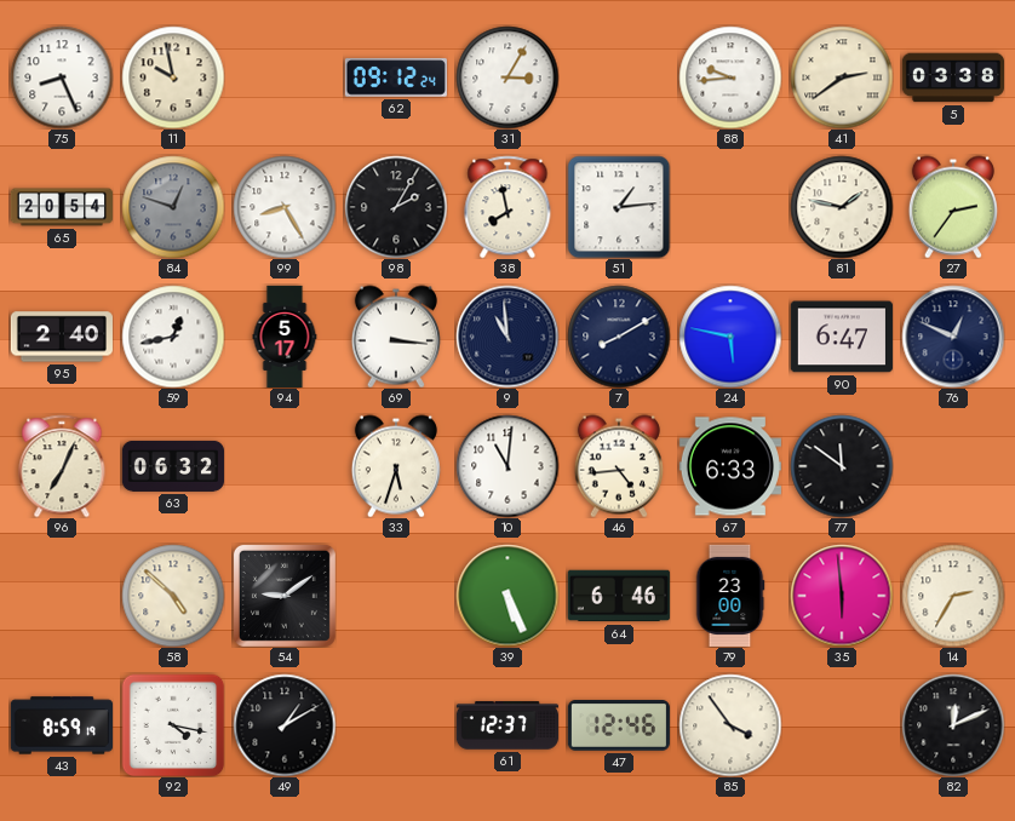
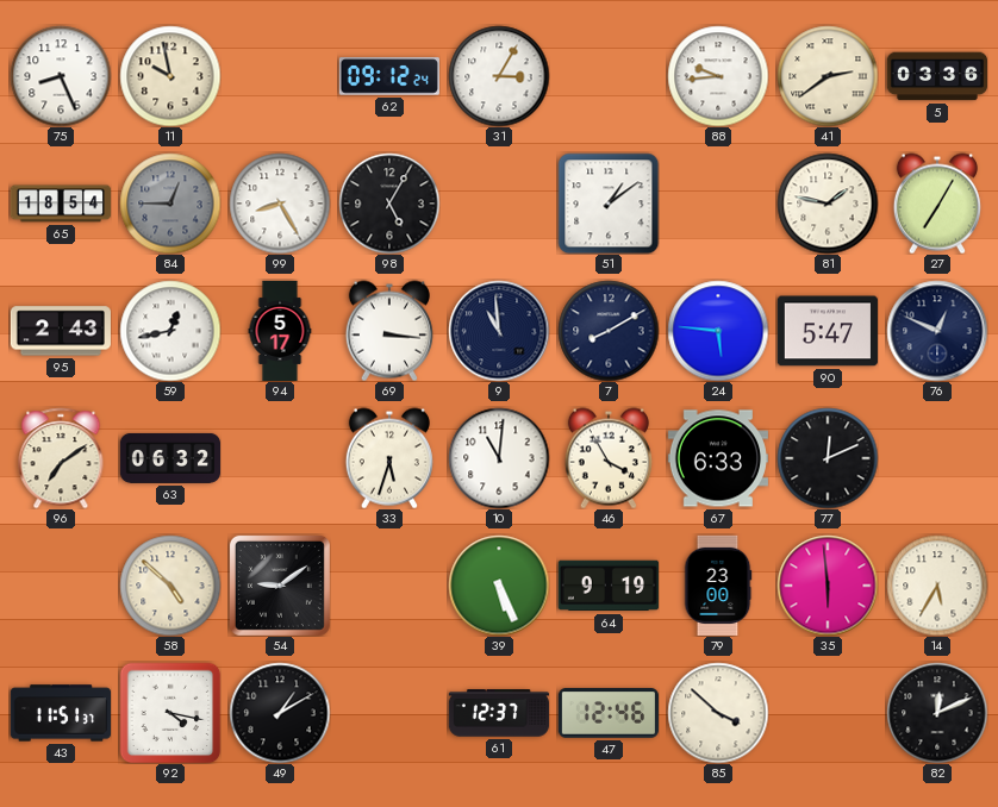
5: 03:38 -> 03:36 (936, 76)
65: 20:54 -> 18:54 (60, 204)
84: 12:48 -> 12:45 (170, 204)
98: 2:05 -> 5:05 (389, 204)
38: 7:58 -> none (508, 207)
51: 1:14 -> 1:09 (609, 204)
27: 2:36 -> 7:05 (937, 204)
95: 2:40 -> 2:43 (61, 331)
24: 5:47 -> 5:46 (718, 331)
90: 6:47 -> 5:47 (828, 331)
96: 7:04 -> 7:09 (61, 458)
46: 4:44 -> 3:55 (609, 458)
77: 11:51 -> 12:11 (828, 458)
64: 6:46 -> 9:19 (609, 586)
14: 2:35 -> 5:35 (937, 586)
43: 8:59 -> 11:51 (60, 713)
85: 3:54 -> 3:52 (718, 713)
